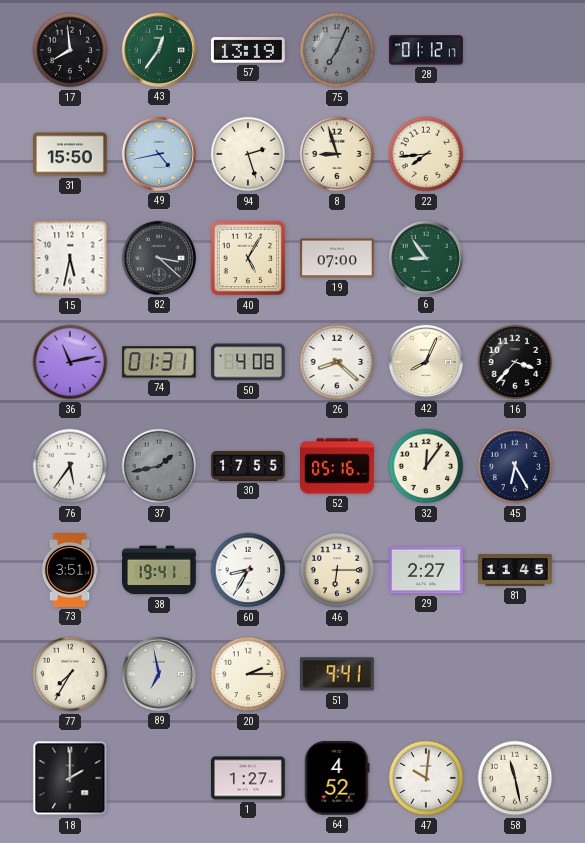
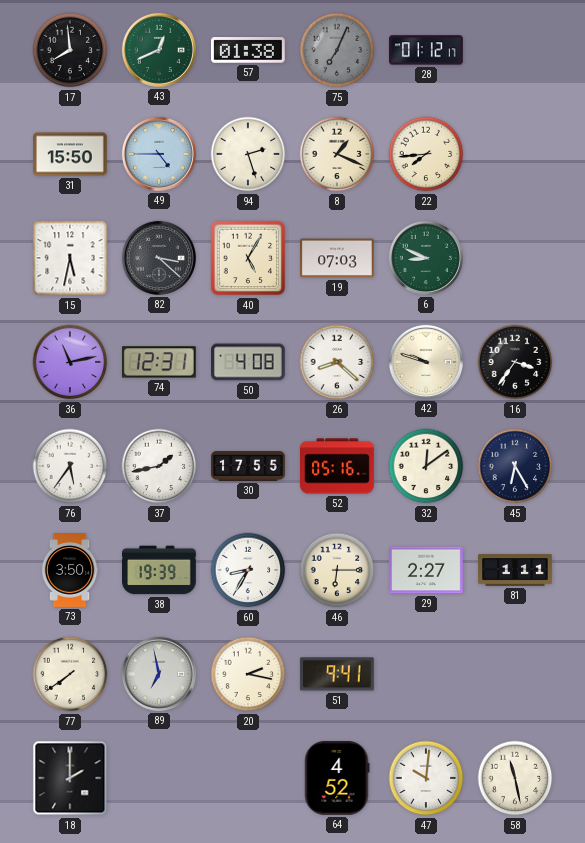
43: 12:36 -> 12:41 (159, 50)
57: 13:19 -> 01:38 (249, 50)
49: 4:43 -> 4:45 (159, 154)
8: 8:57 -> 1:19 (337, 154)
19: 07:00 -> 07:03 (338, 258)
6: 8:54 -> 8:49 (426, 258)
74: 01:31 -> 12:31 (159, 362)
42: 8:04 -> 9:48 (426, 362)
16: 3:37 -> 3:36 (515, 362)
37 dial: grey -> white (159, 466)
32: 12:06 -> 12:09 (426, 466)
73: 3:51 -> 3:50 (70, 570)
38: 19:41 -> 19:39 (160, 570)
81: 11:45 -> 1:11 (515, 570)
77: 7:35 -> 7:39 (70, 674)
20: 2:15 -> 2:17 (248, 674)
1: 1:27 -> none (249, 778)
